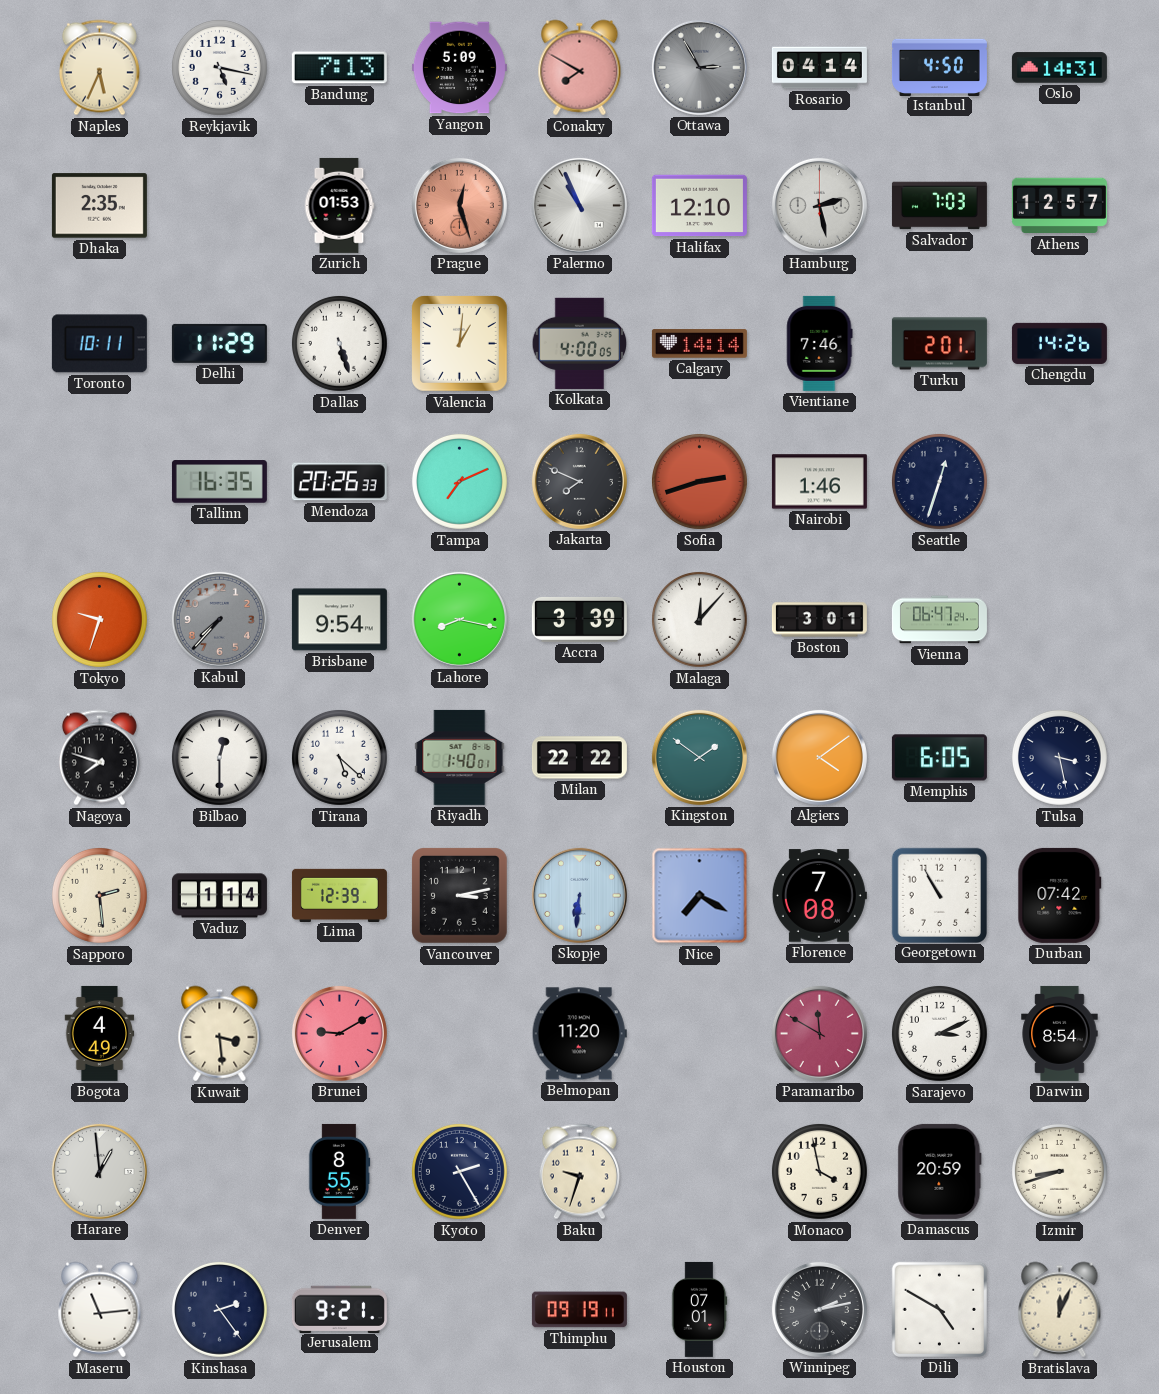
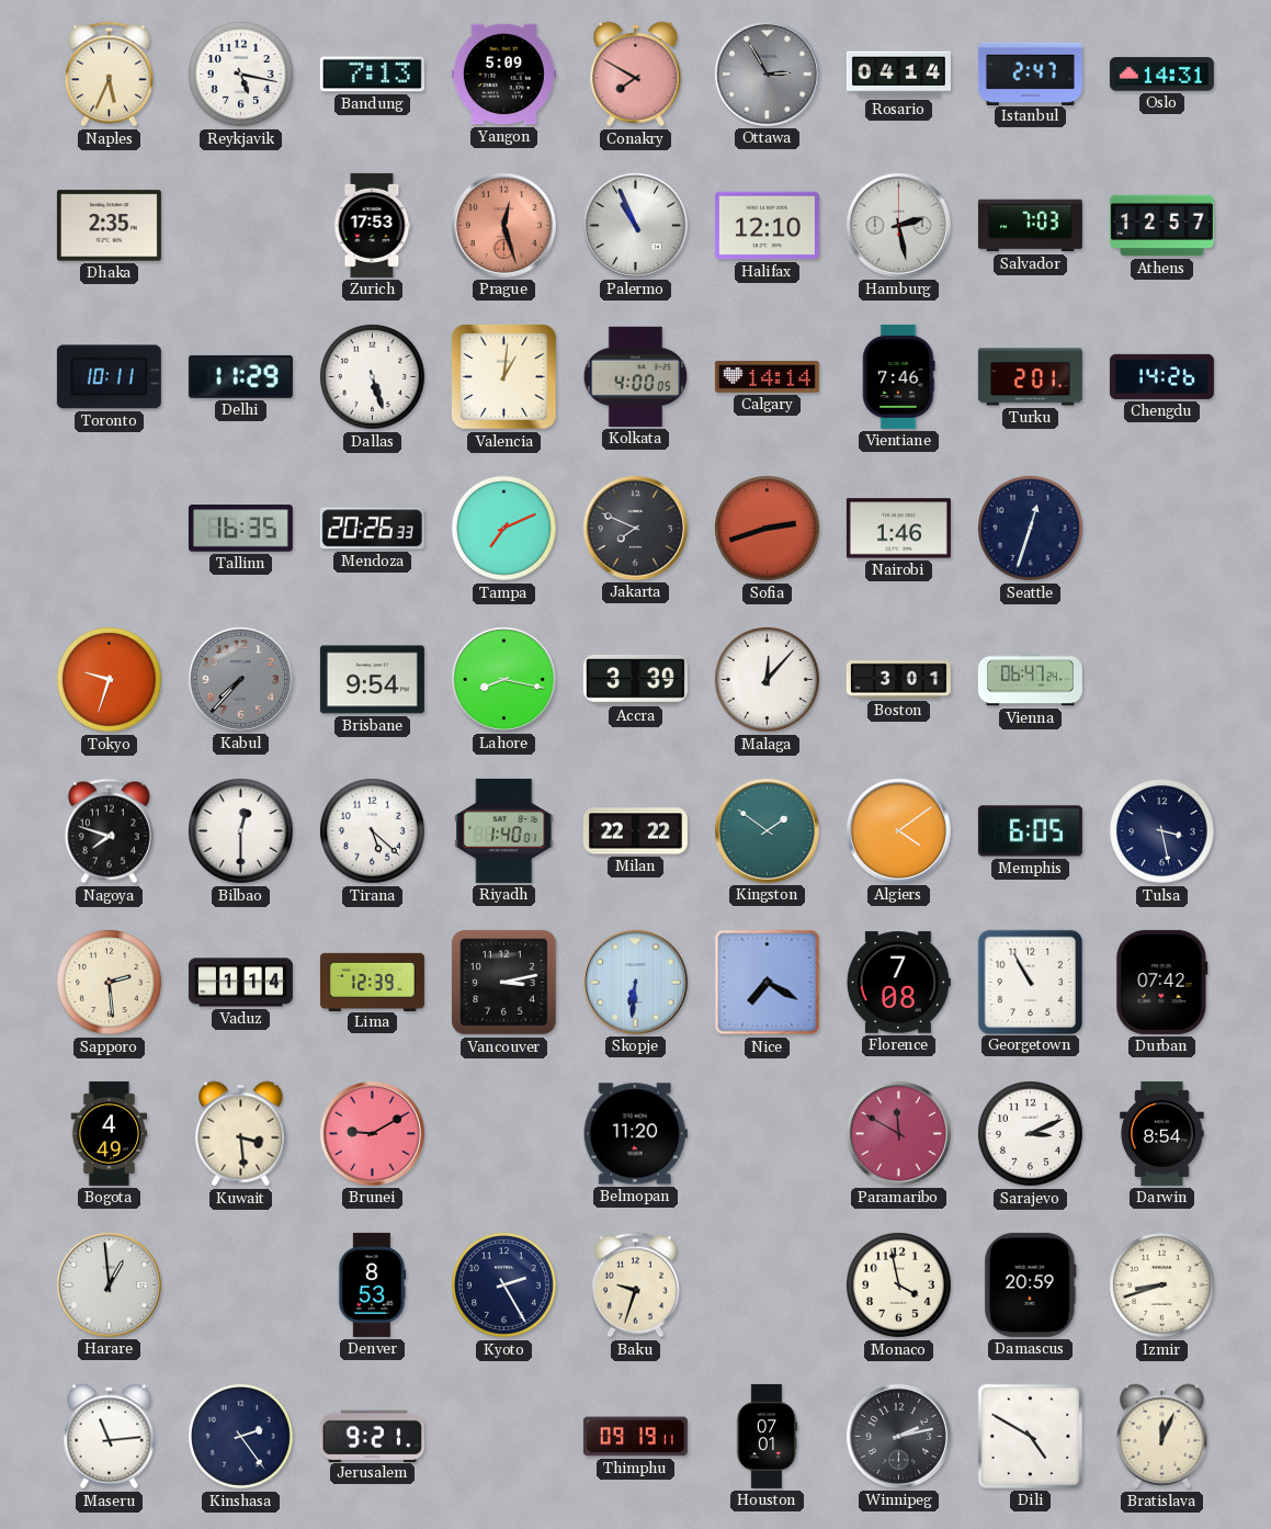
Istanbul: 4:50 -> 2:47 (1030, 73)
Zurich: 01:53 -> 17:53 (372, 225)
Denver: 8:55 -> 8:53 (372, 1284)
